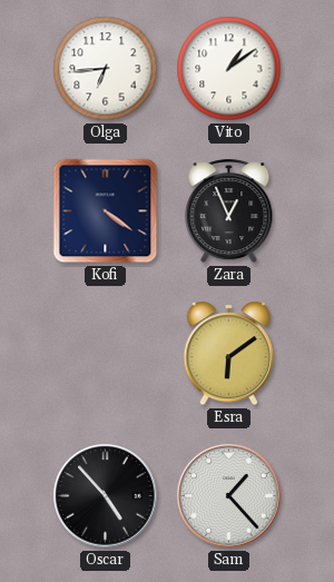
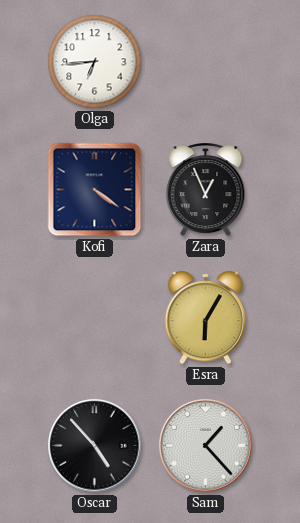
Vito: 1:09 -> none (229, 69)
Esra: 6:09 -> 6:05 (206, 318)
